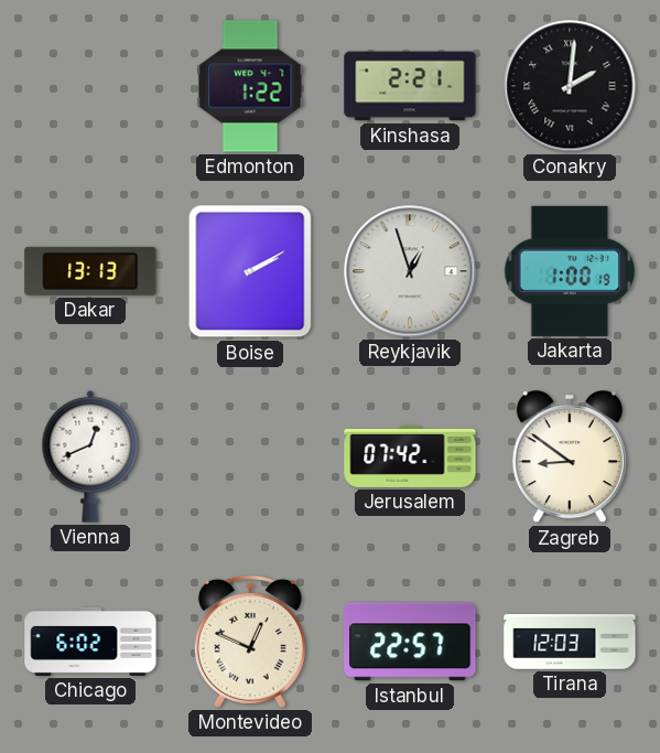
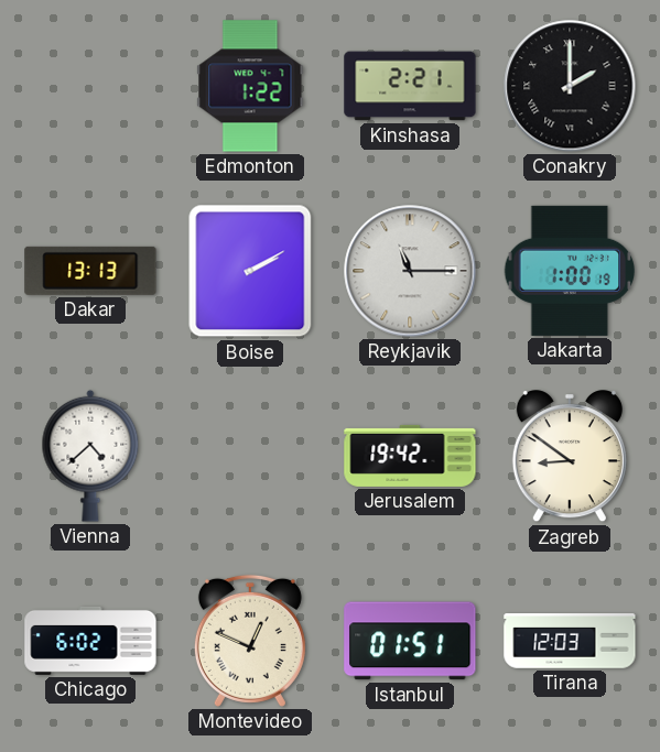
Conakry: 2:01 -> 2:00 (570, 86)
Reykjavik: 12:57 -> 11:15 (410, 271)
Vienna: 12:41 -> 4:38 (90, 456)
Jerusalem: 07:42 -> 19:42 (410, 456)
Istanbul: 22:57 -> 01:51 (410, 641)
